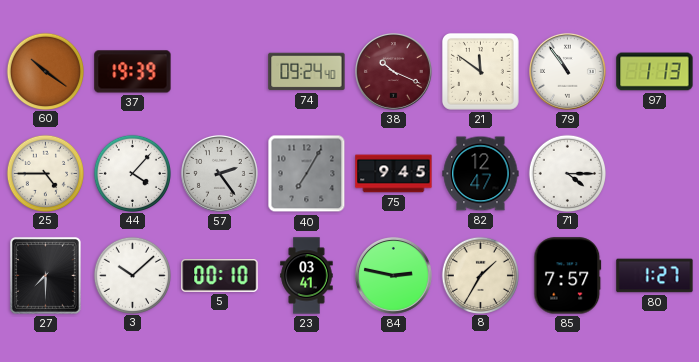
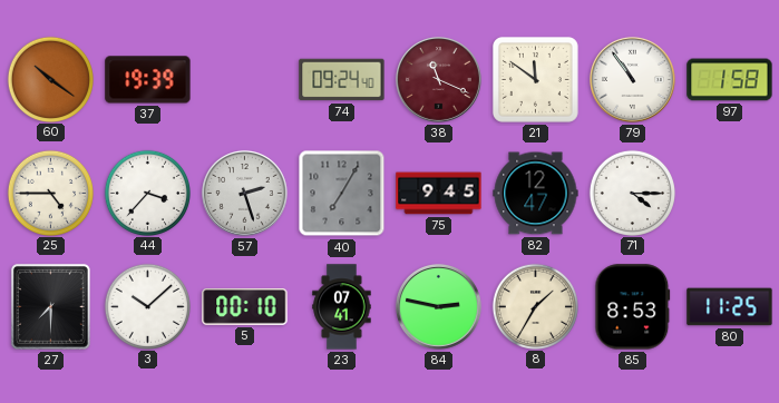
38: 10:19 -> 11:19 (438, 79)
97: 1:13 -> 1:58 (730, 80)
44: 4:07 -> 3:37 (147, 193)
57: 2:24 -> 2:27 (244, 193)
23: 03:41 -> 07:41 (342, 307)
85: 7:57 -> 8:53 (633, 307)
80: 1:27 -> 11:25 (730, 307)
